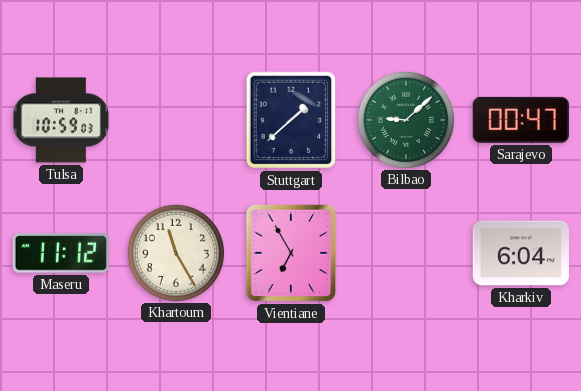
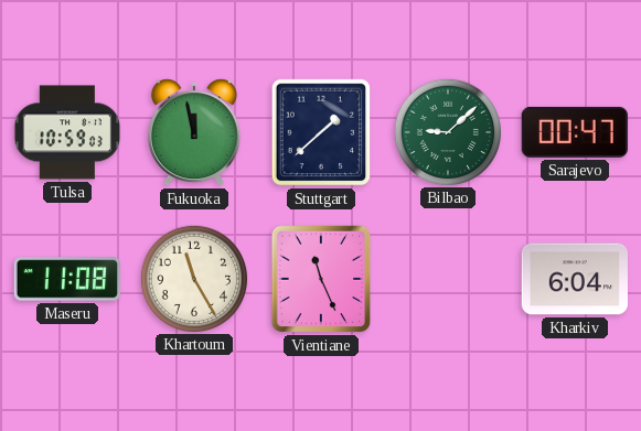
Fukuoka: none -> 11:58 (194, 132)
Maseru: 11:12 -> 11:08 (66, 279)
Vientiane: 6:55 -> 11:26 (321, 279)
